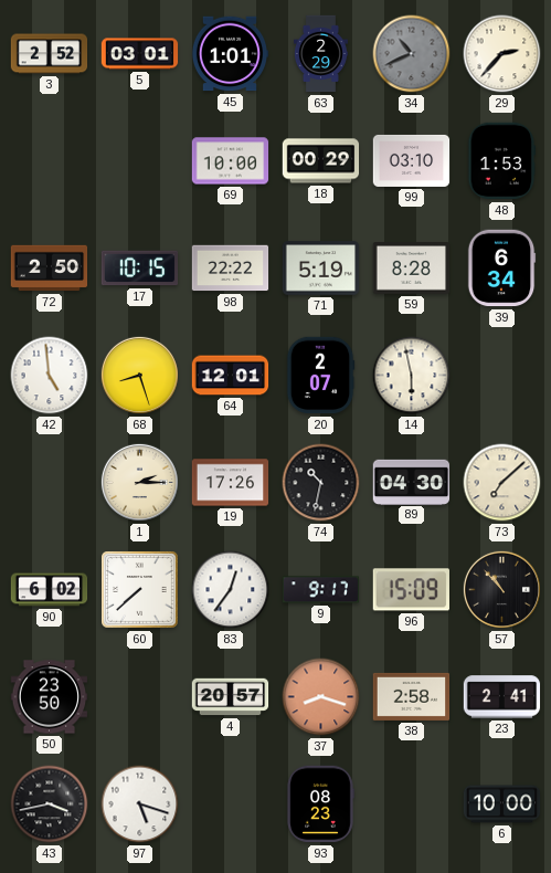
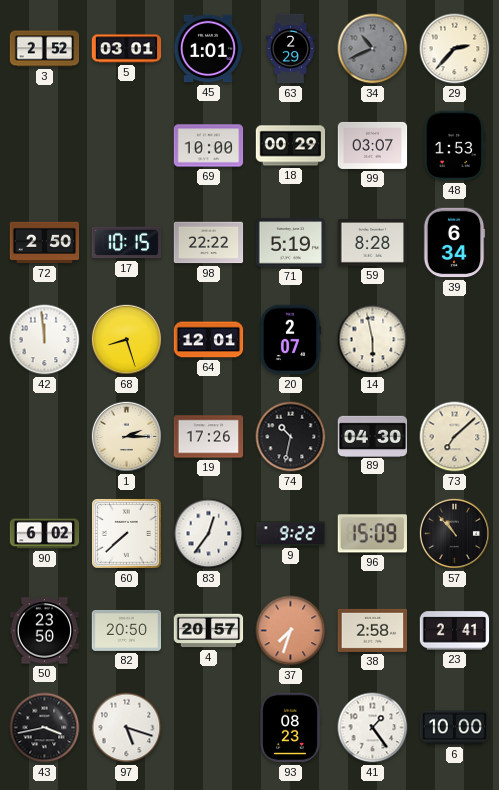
99: 03:10 -> 03:07 (373, 145)
42: 4:59 -> 11:59 (45, 340)
9: 9:17 -> 9:22 (291, 534)
82: none -> 20:50 (127, 630)
37: 8:18 -> 7:33 (291, 631)
41: none -> 1:24 (373, 728)
